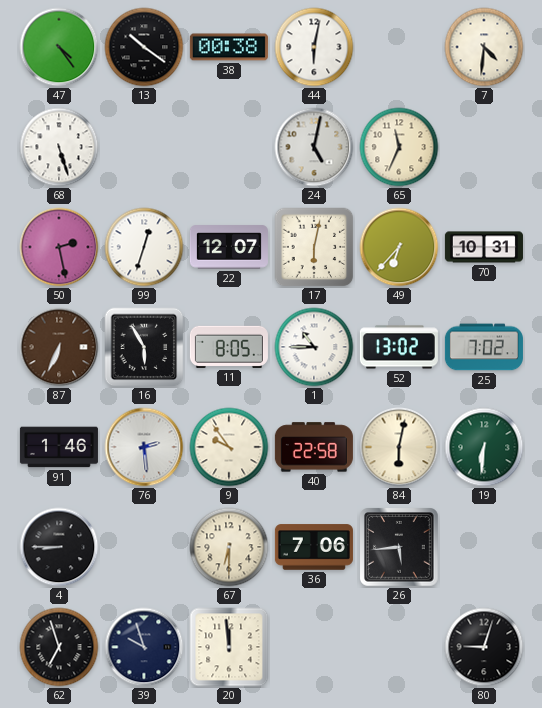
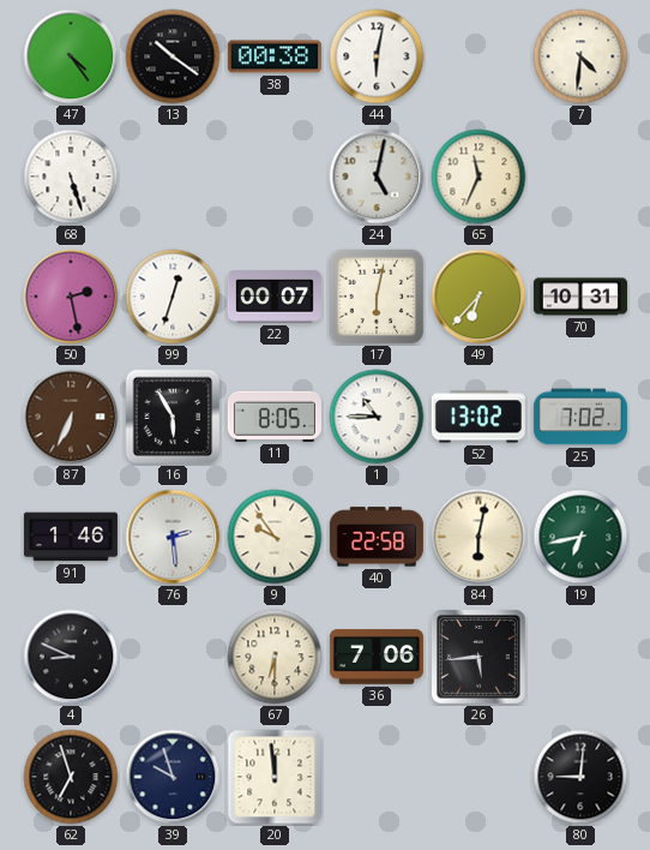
22: 12:07 -> 00:07 (275, 297)
19: 6:31 -> 6:43 (580, 537)
4: 8:45 -> 8:49 (71, 657)
80: 9:03 -> 9:01 (580, 777)
